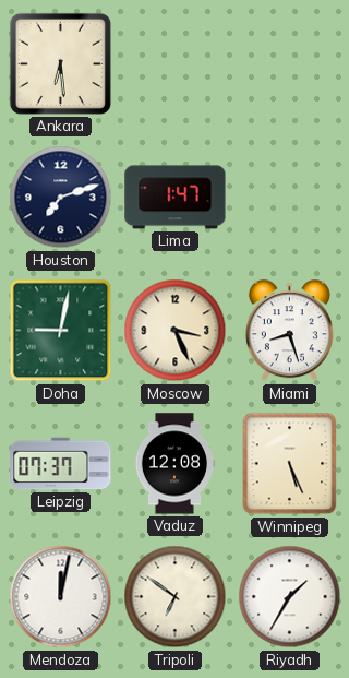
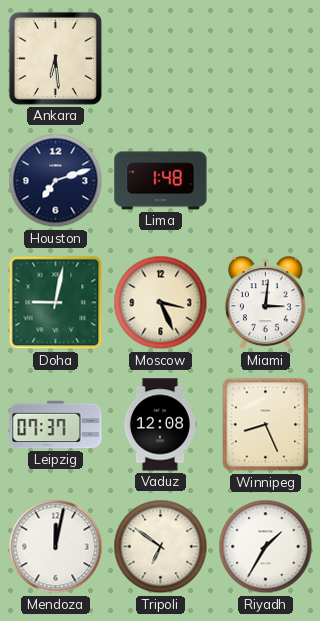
Lima: 1:47 -> 1:48 (161, 181)
Miami: 8:27 -> 3:01 (265, 303)
Winnipeg: 5:26 -> 8:26 (266, 425)
